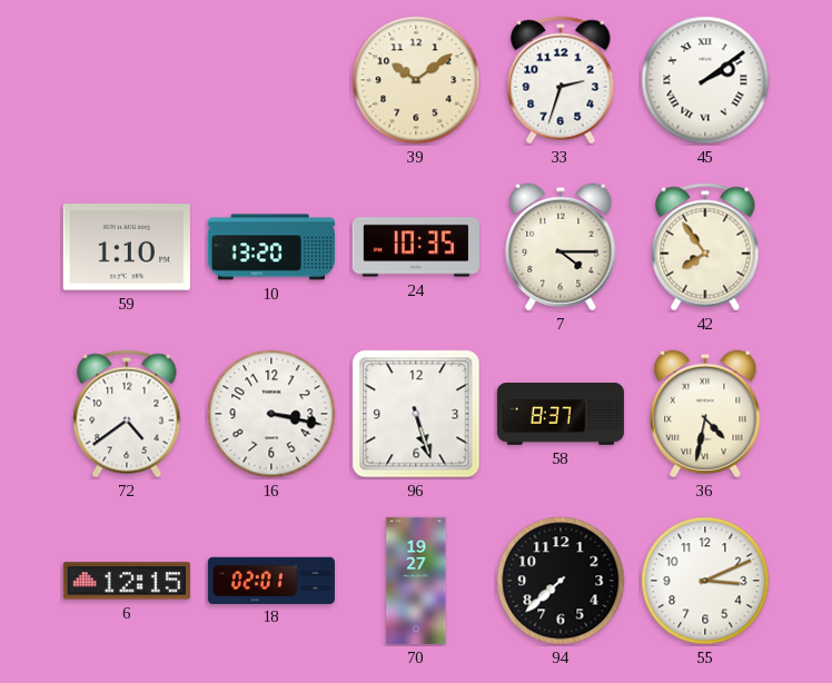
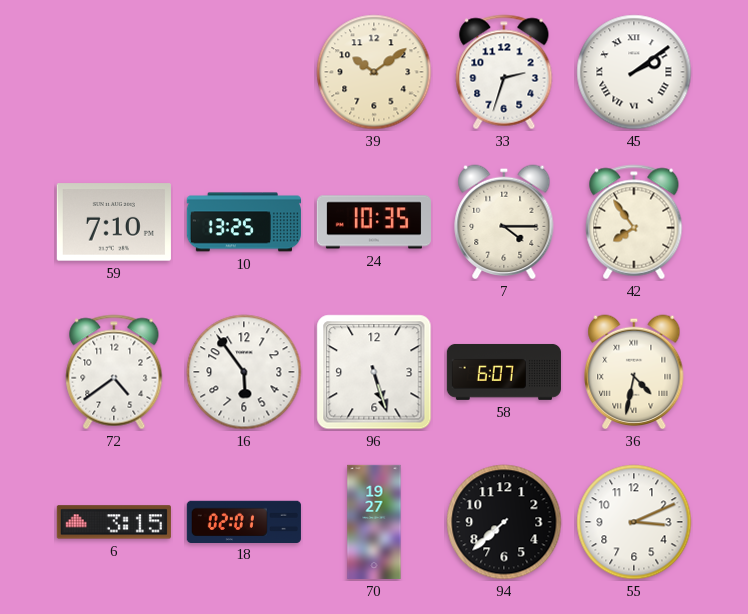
59: 1:10 -> 7:10 (114, 222)
10: 13:20 -> 13:25 (244, 222)
16: 3:17 -> 5:54 (244, 372)
58: 8:37 -> 6:07 (504, 372)
6: 12:15 -> 3:15 (114, 522)
